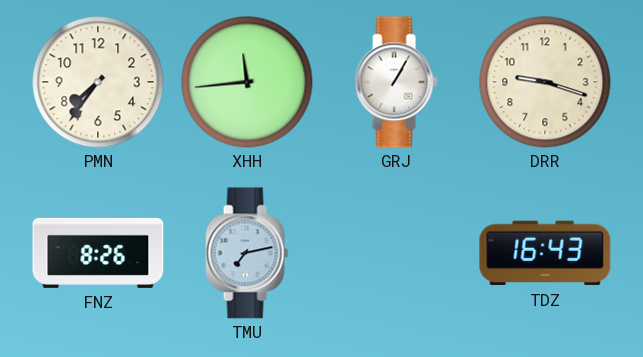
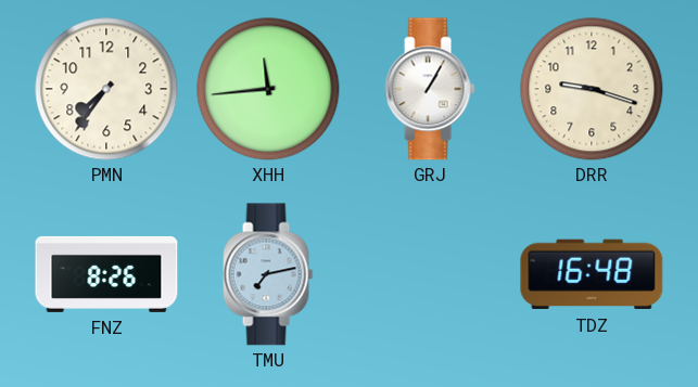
TDZ: 16:43 -> 16:48 (592, 274)
